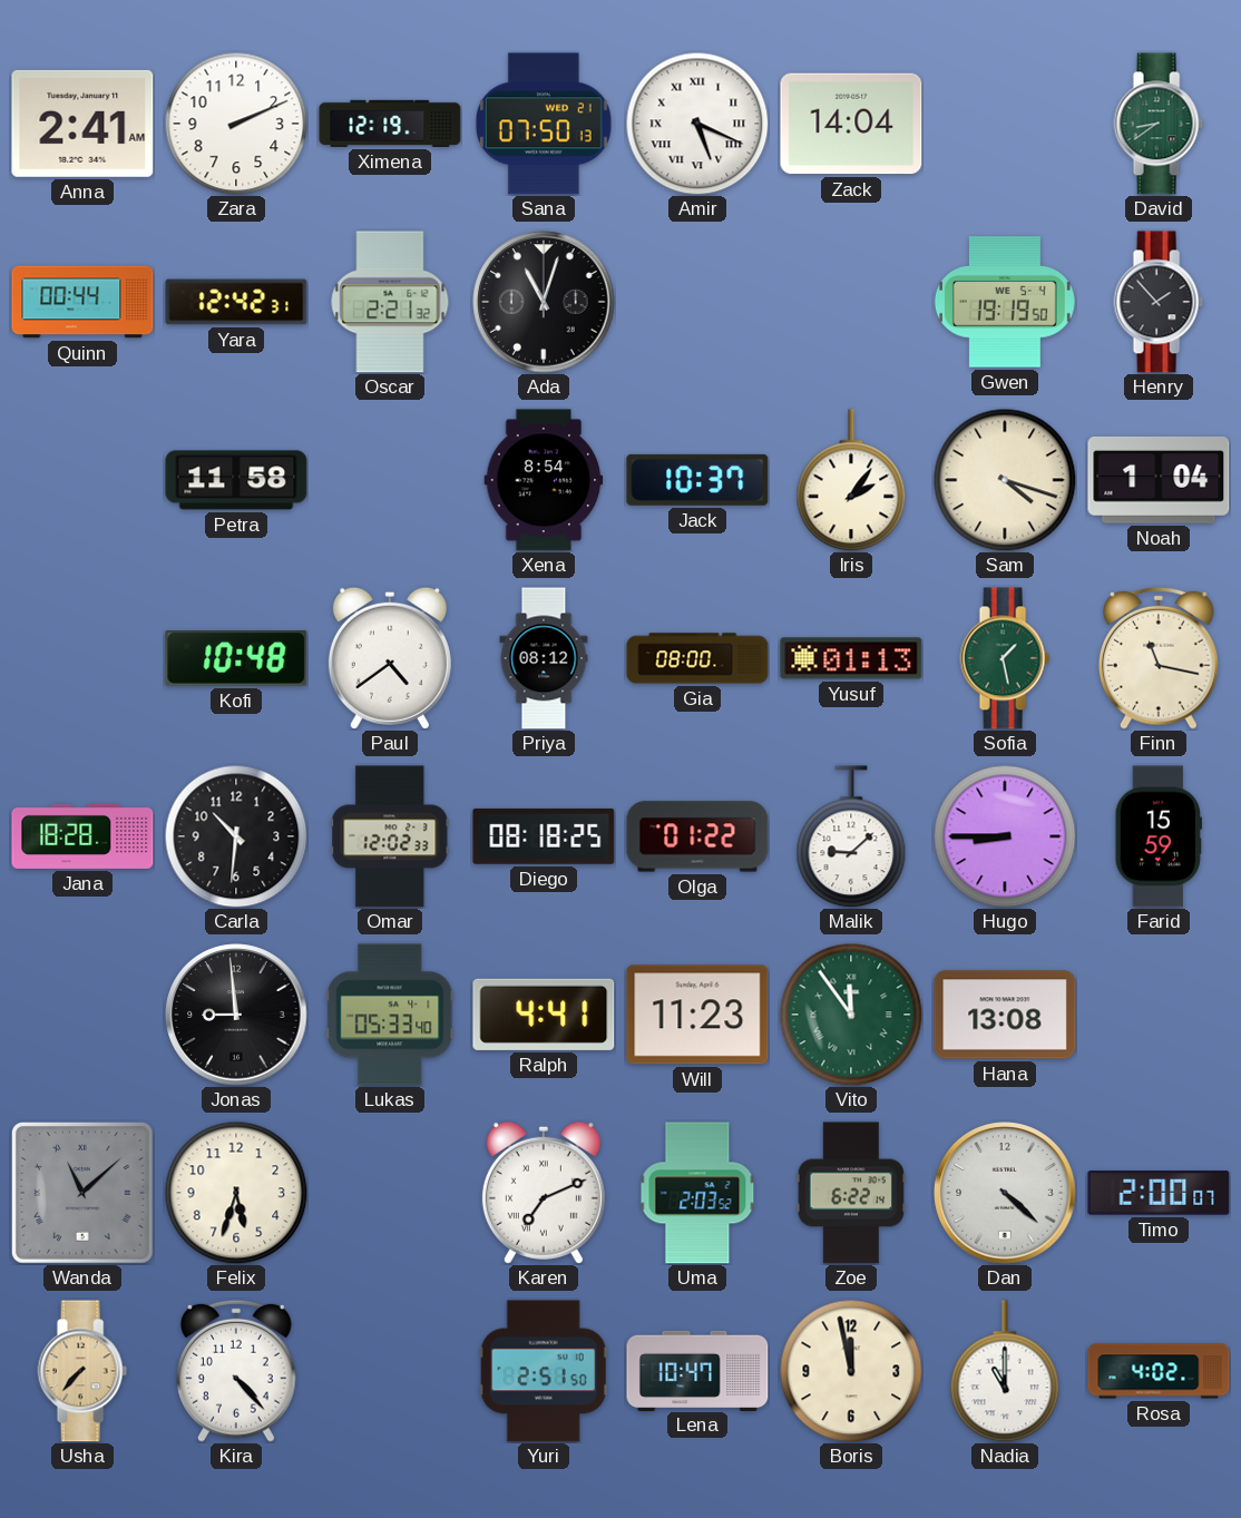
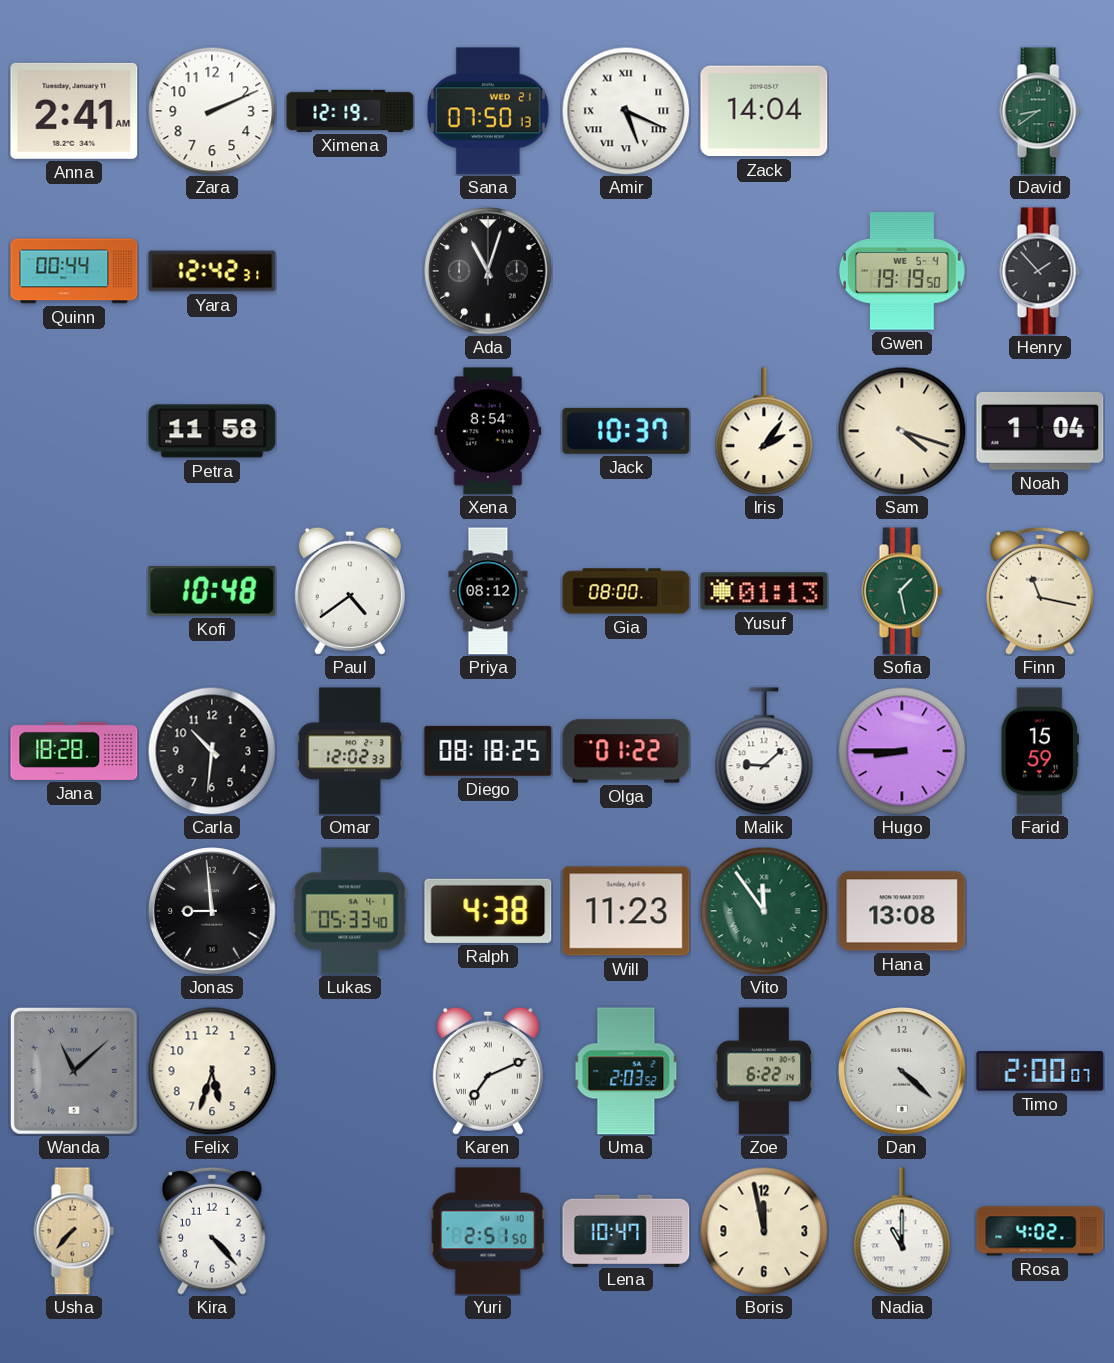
Oscar: 2:21 -> none (390, 302)
Ralph: 4:41 -> 4:38 (488, 911)
